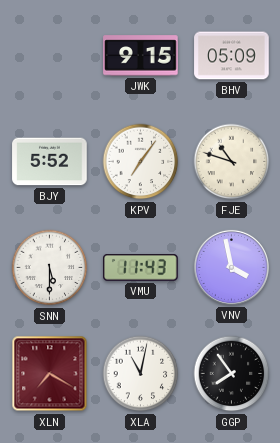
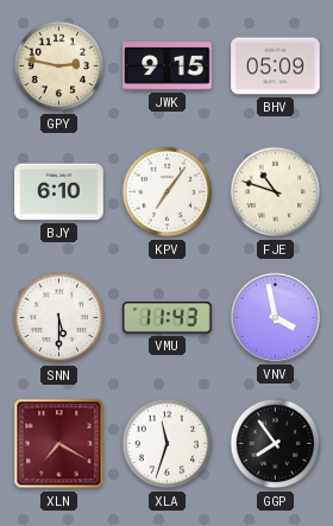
GPY: none -> 2:47 (59, 66)
BJY: 5:52 -> 6:10 (59, 192)
XLA: 11:02 -> 11:33 (168, 444)
